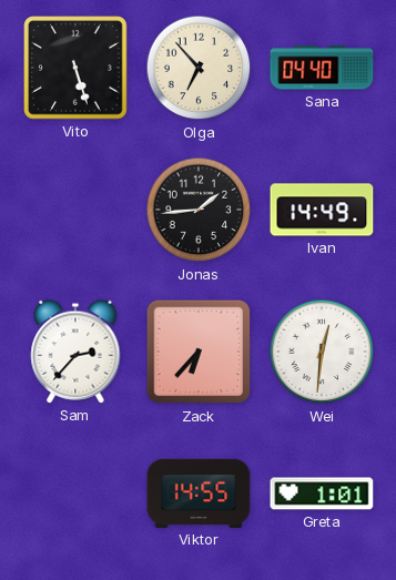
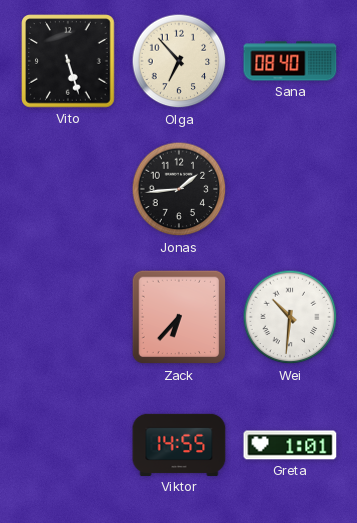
Sana: 04:40 -> 08:40 (290, 61)
Ivan: 14:49 -> none (322, 210)
Sam: 2:37 -> none (75, 352)
Wei: 12:31 -> 10:31 (290, 317)
